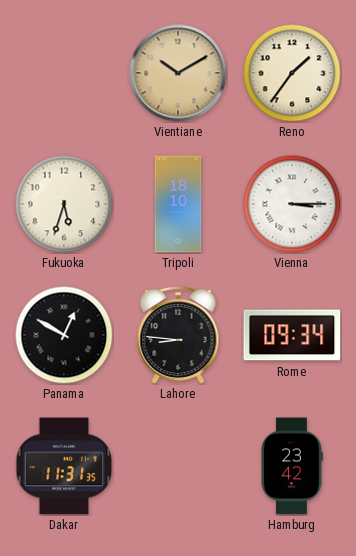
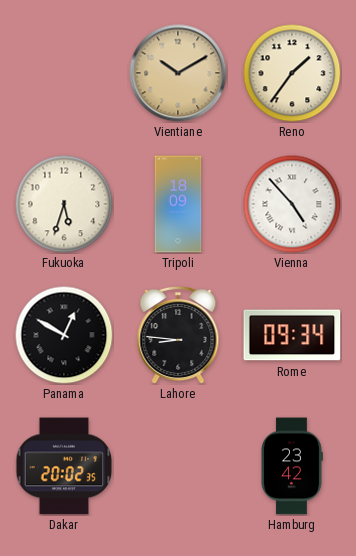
Tripoli: 18:10 -> 18:09 (178, 204)
Vienna: 3:15 -> 4:53 (292, 204)
Dakar: 11:31 -> 20:02 (64, 466)
